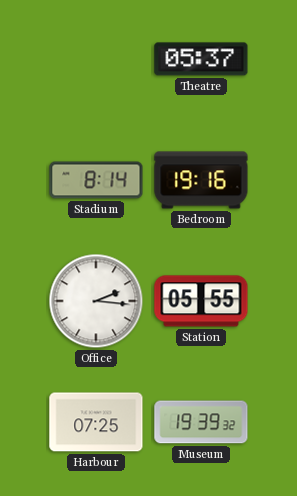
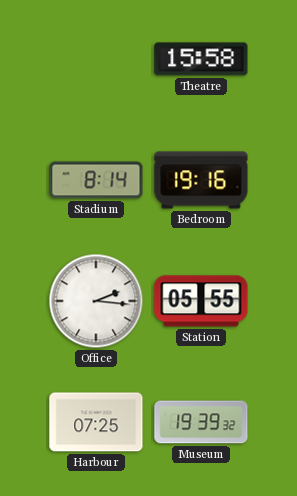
Theatre: 05:37 -> 15:58 (201, 59)
